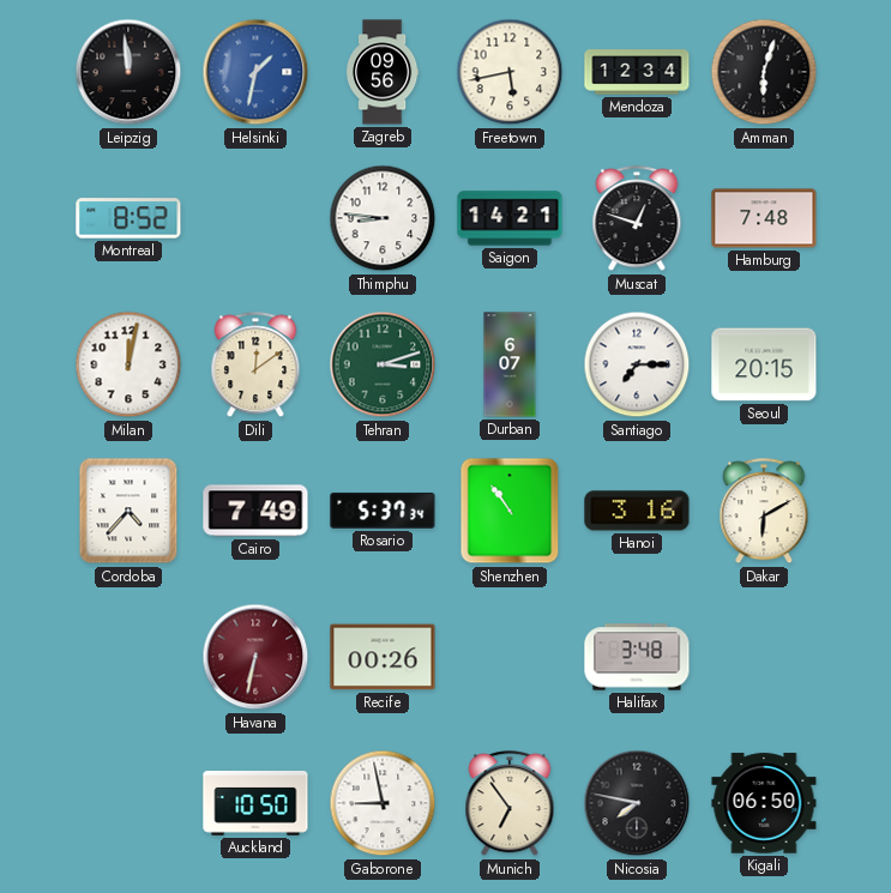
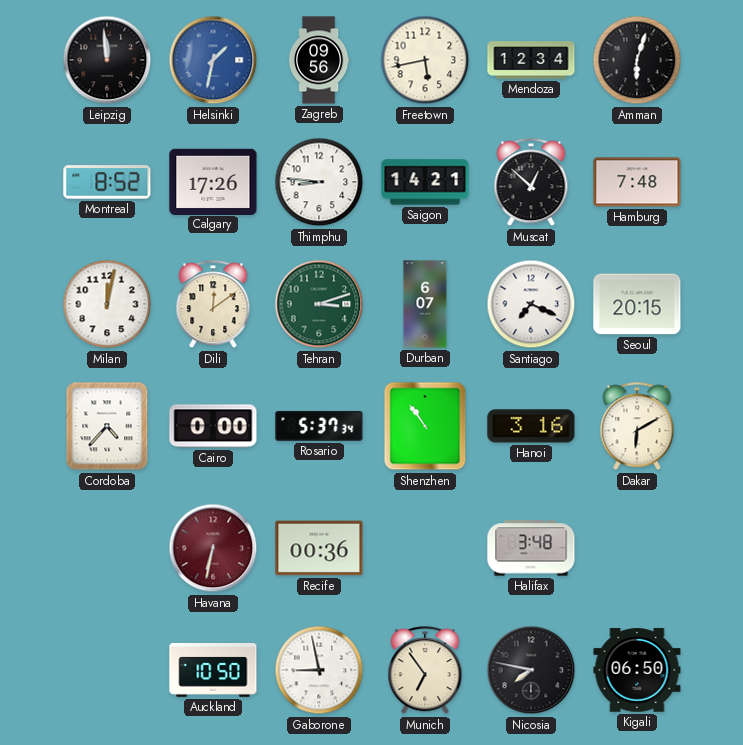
Calgary: none -> 17:26 (213, 181)
Muscat: 12:48 -> 12:52 (531, 183)
Santiago: 7:15 -> 7:19 (531, 304)
Cairo: 7:49 -> 0:00 (213, 426)
Recife: 00:26 -> 00:36 (319, 548)
